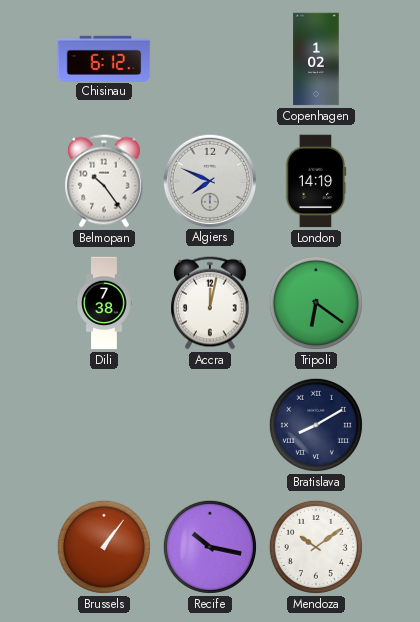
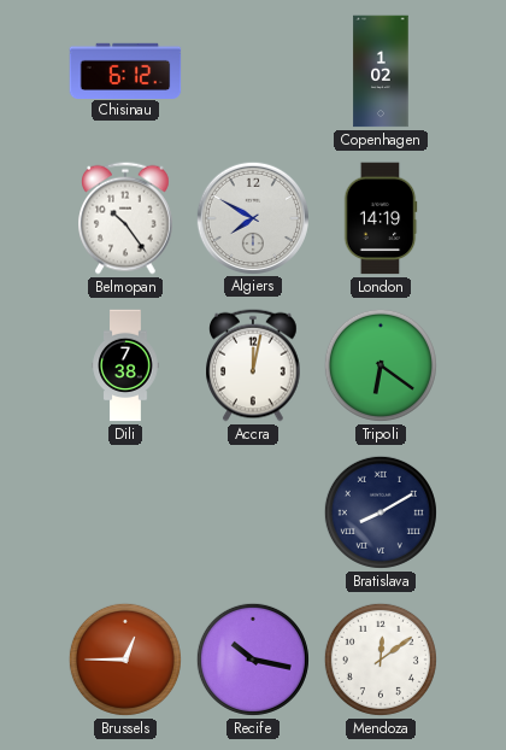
Algiers: 7:49 -> 7:50 (252, 217)
Brussels: 1:06 -> 12:45 (125, 660)
Mendoza: 10:09 -> 12:09 (381, 660)
